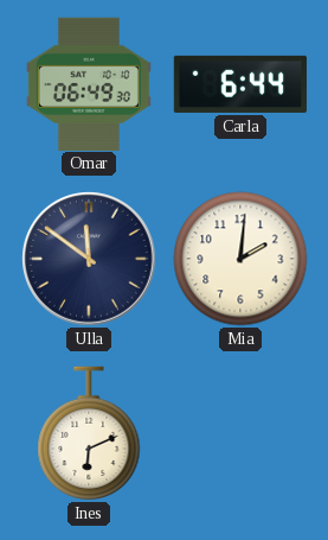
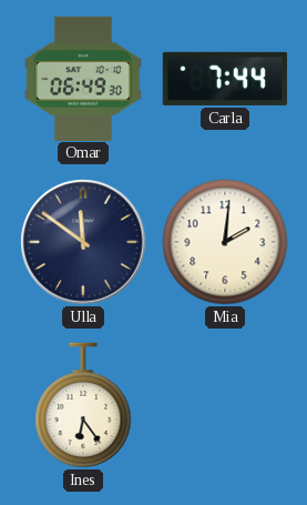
Carla: 6:44 -> 7:44 (224, 79)
Ines: 6:11 -> 6:24 (83, 405)
